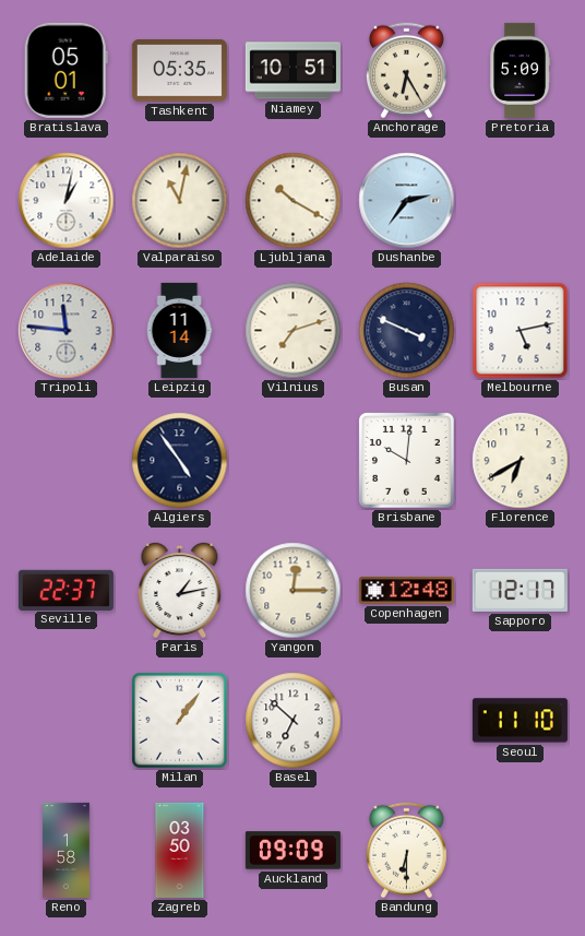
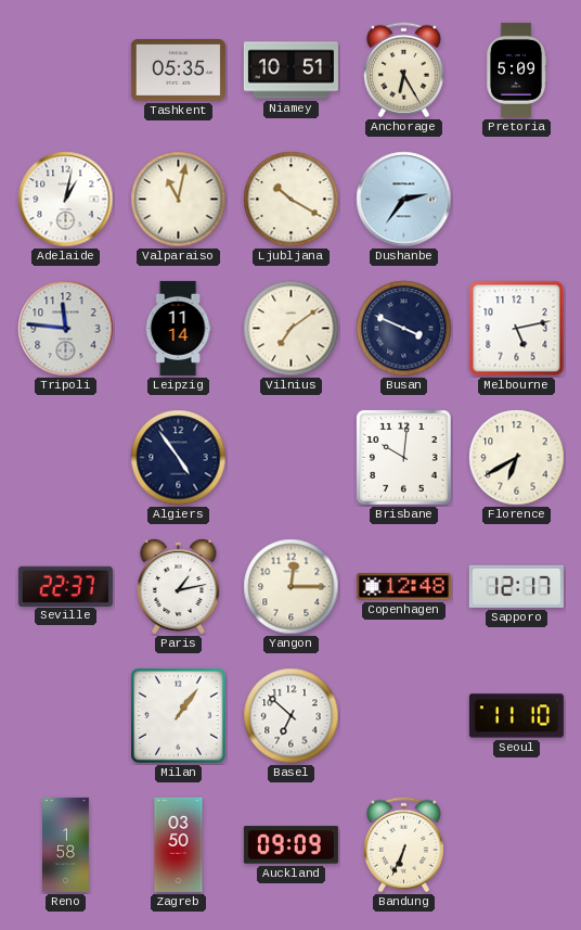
Bratislava: 05:01 -> none (65, 70)
Vilnius: 7:12 -> 7:09 (292, 329)
Bandung: 6:30 -> 6:34 (403, 845)
